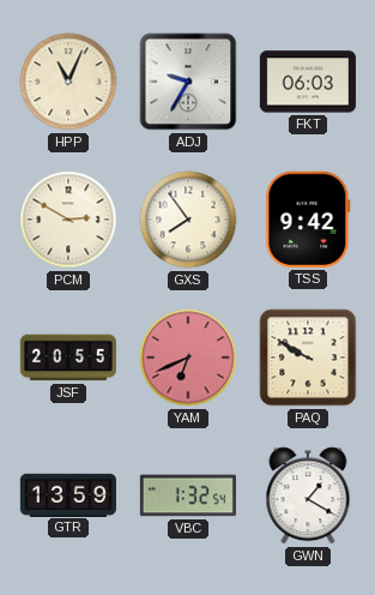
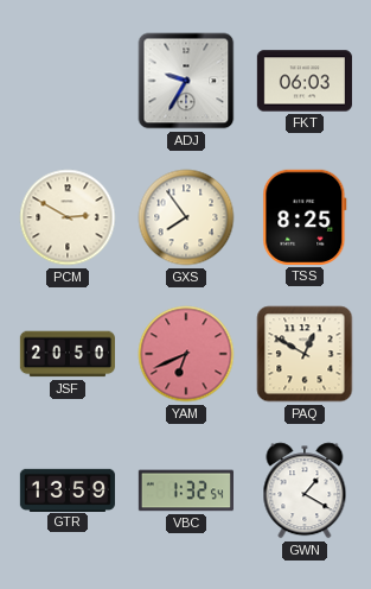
HPP: 11:04 -> none (68, 82)
TSS: 9:42 -> 8:25 (305, 217)
JSF: 20:55 -> 20:50 (68, 354)
PAQ: 9:50 -> 12:50 (305, 354)
